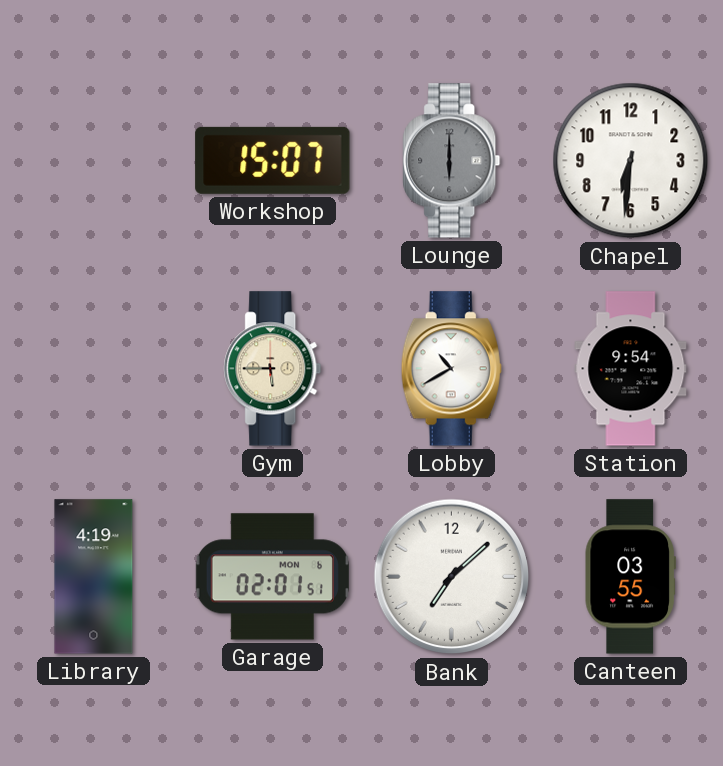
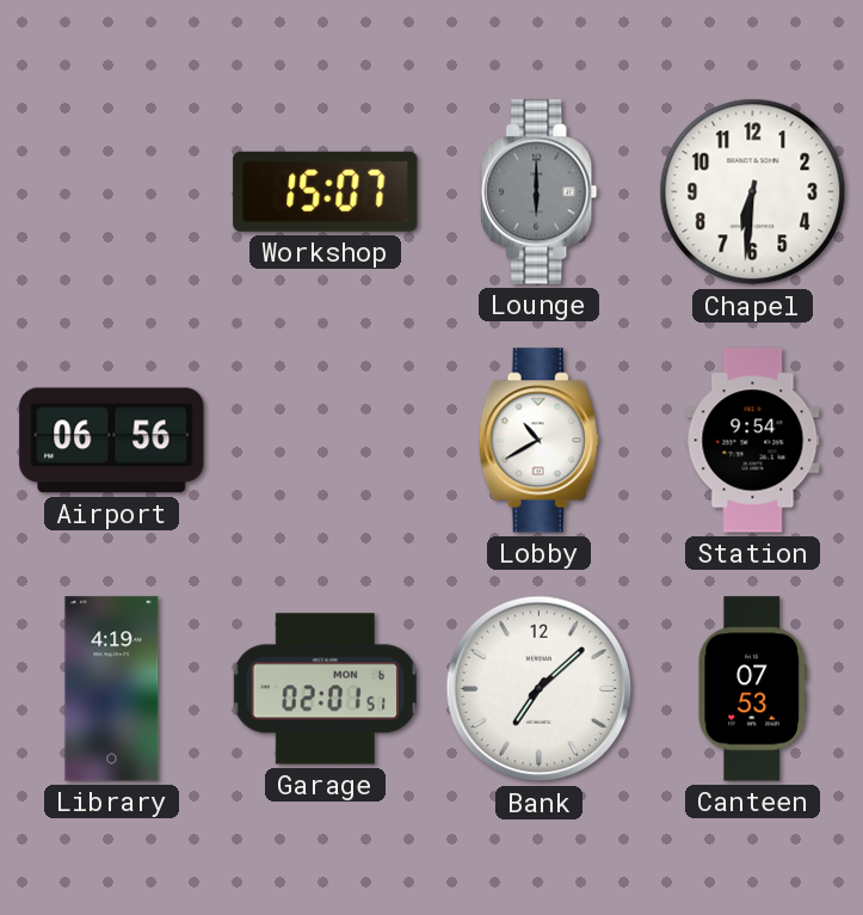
Airport: none -> 06:56 (112, 441)
Gym: 5:45 -> none (273, 369)
Canteen: 03:55 -> 07:53 (752, 689)
